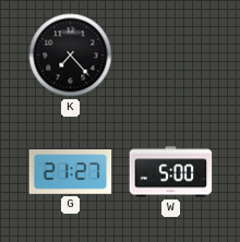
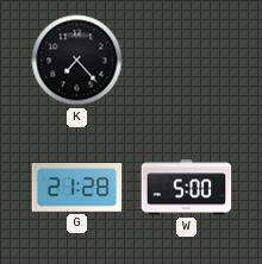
G: 21:27 -> 21:28 (77, 188)
